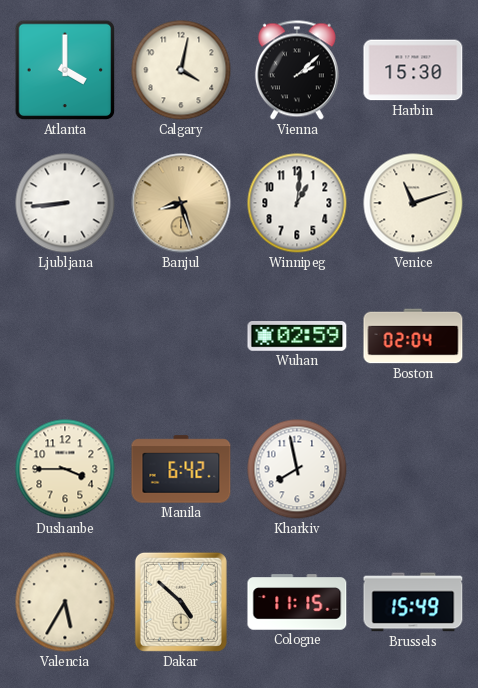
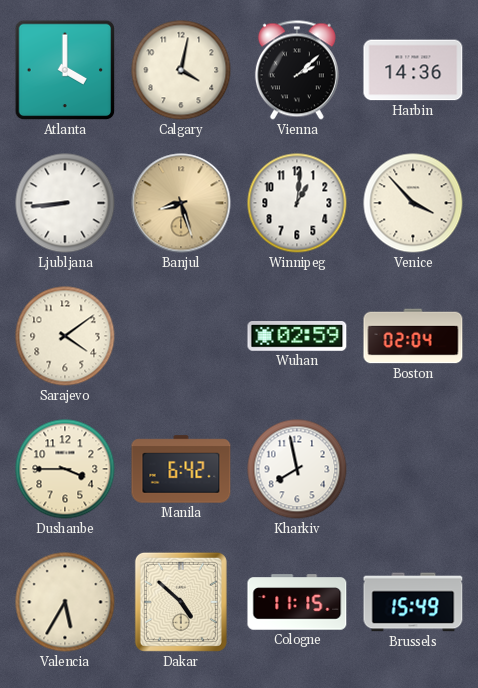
Harbin: 15:30 -> 14:36 (413, 70)
Venice: 11:12 -> 3:53 (413, 203)
Sarajevo: none -> 4:09 (65, 336)
